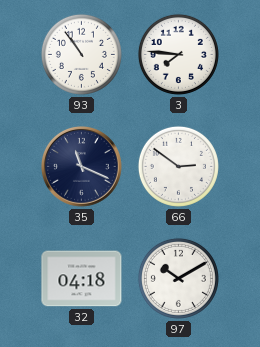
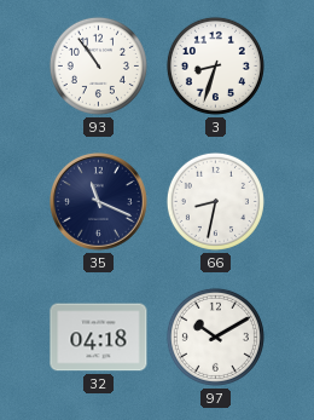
3: 7:46 -> 8:33 (215, 65)
66: 2:51 -> 8:32 (215, 201)
